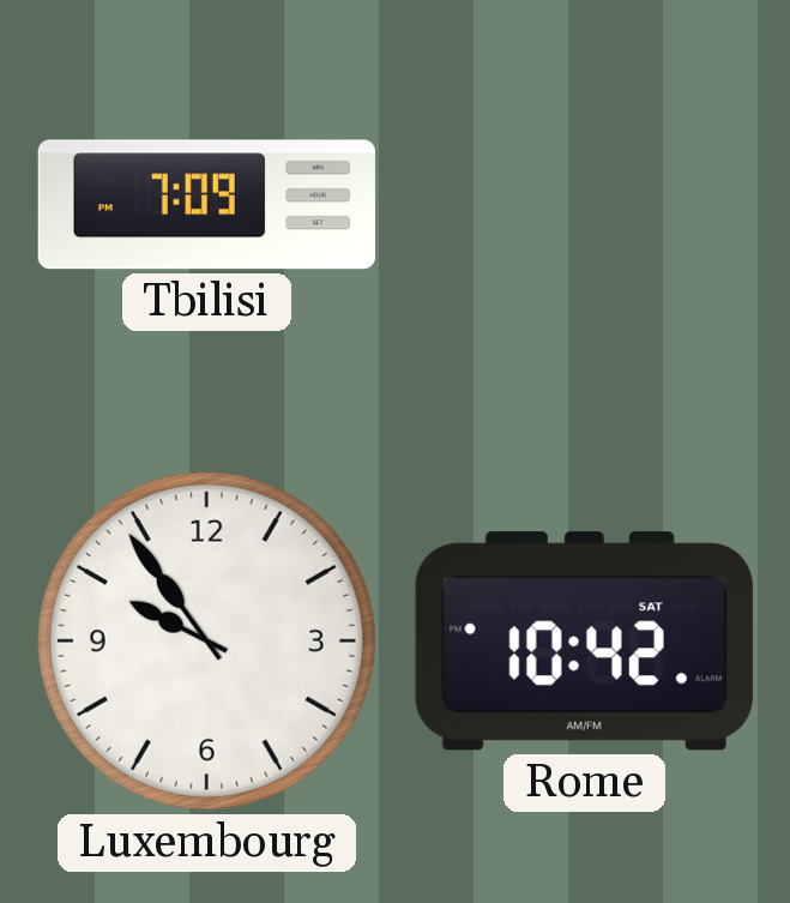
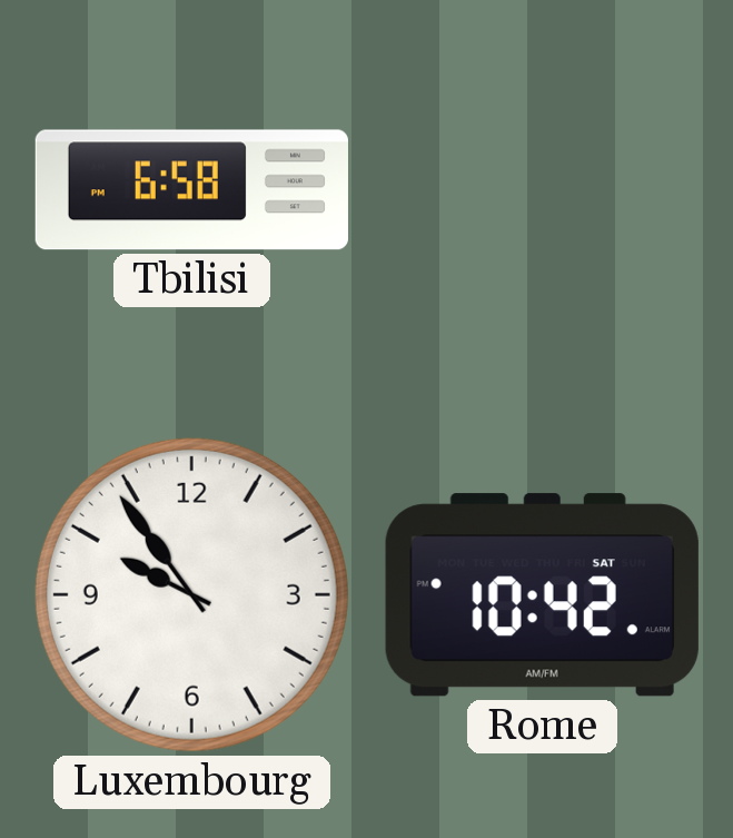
Tbilisi: 7:09 -> 6:58 (191, 190)
